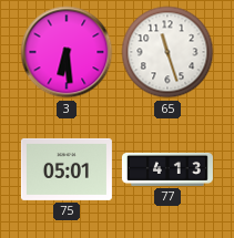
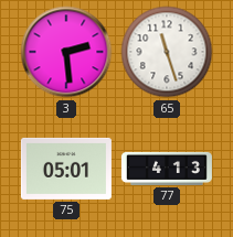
3: 6:29 -> 2:29 (66, 52)
